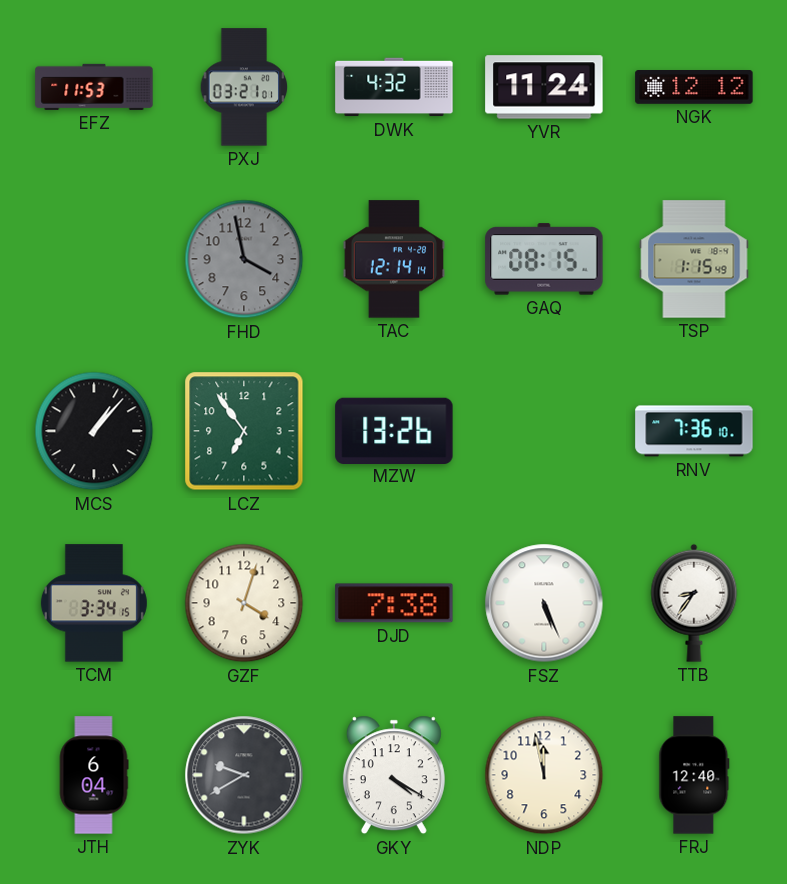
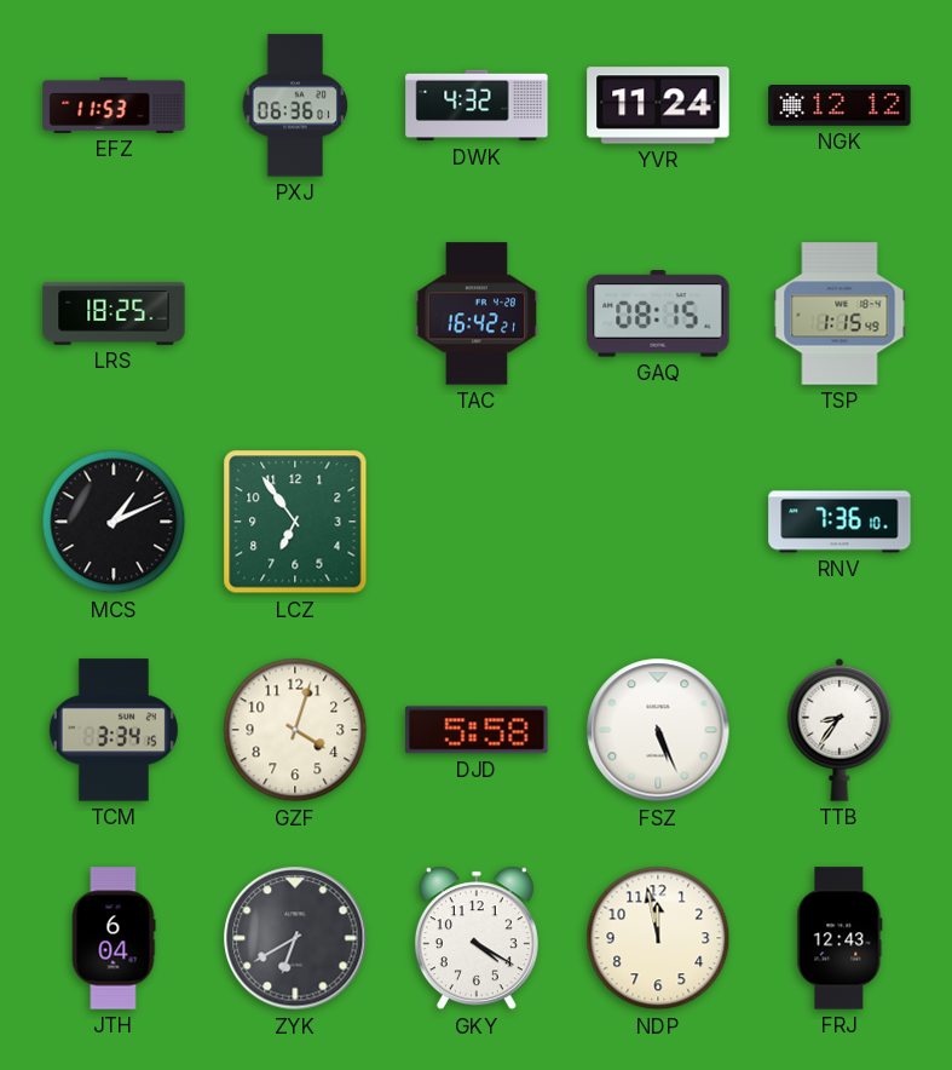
PXJ: 03:21 -> 06:36 (295, 105)
LRS: none -> 18:25 (114, 313)
FHD: 3:58 -> none (244, 259)
TAC: 12:14 -> 16:42 (475, 313)
MCS: 1:07 -> 1:11 (114, 522)
MZW: 13:26 -> none (394, 430)
DJD: 7:38 -> 5:58 (477, 730)
ZYK: 9:40 -> 6:40 (295, 938)
FRJ: 12:40 -> 12:43 (840, 938)
